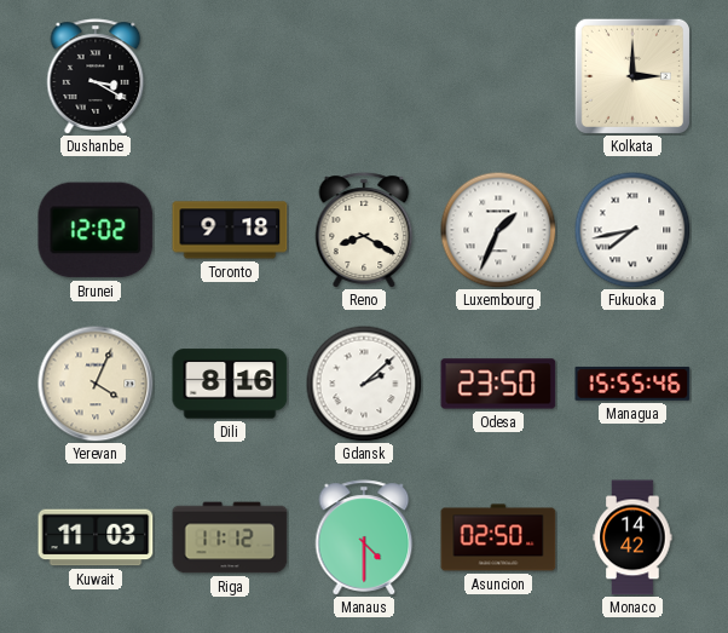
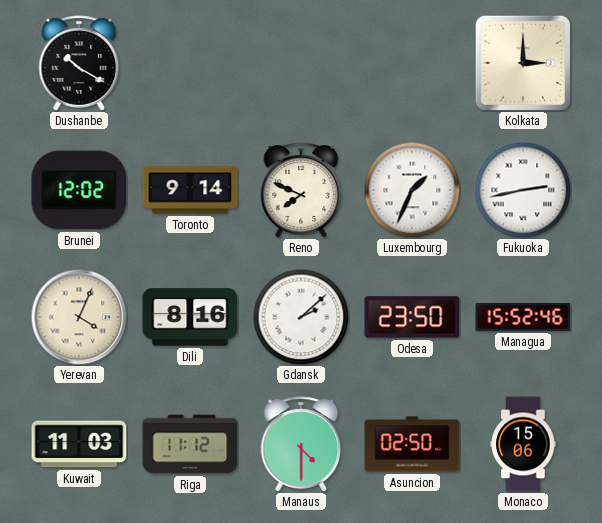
Dushanbe: 3:20 -> 10:20 (79, 63)
Toronto: 9:18 -> 9:14 (190, 190)
Reno: 8:20 -> 7:49 (301, 190)
Fukuoka: 7:43 -> 2:43 (523, 190)
Managua: 15:55 -> 15:52 (523, 317)
Monaco: 14:42 -> 15:06 (523, 444)
